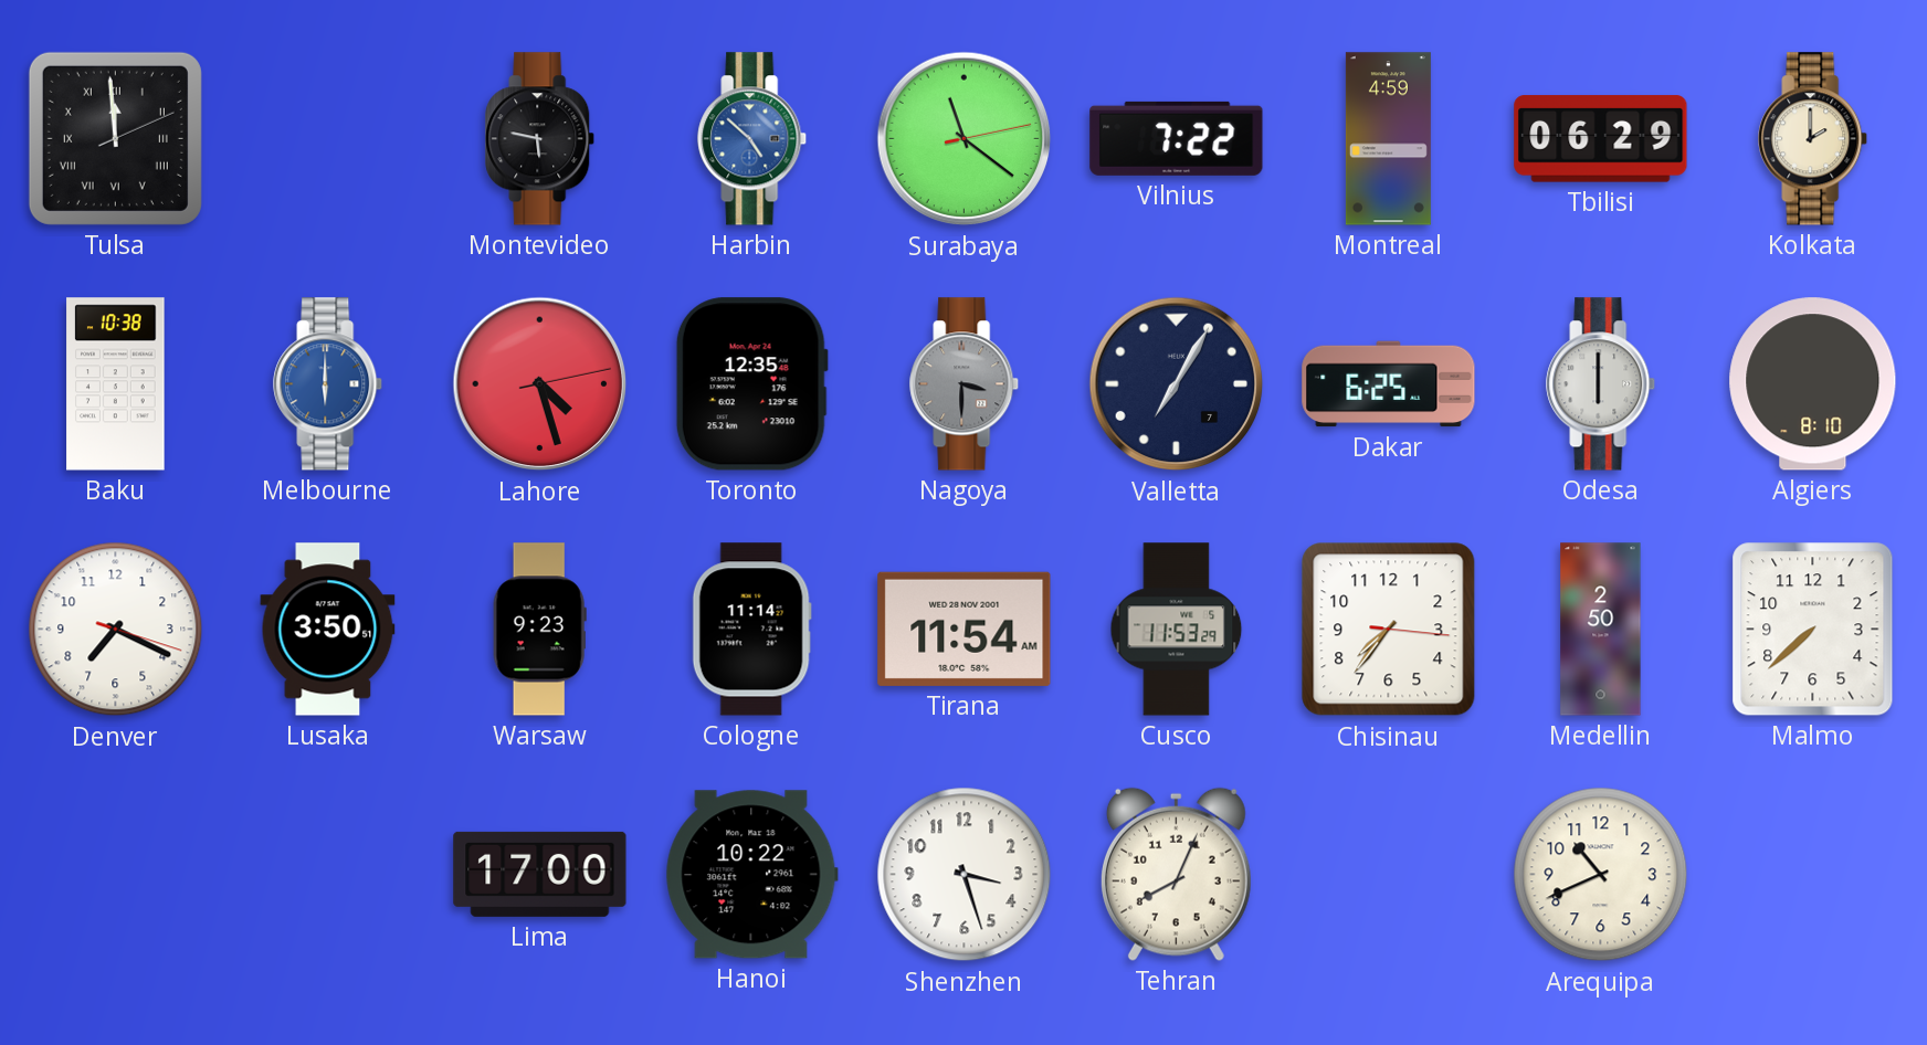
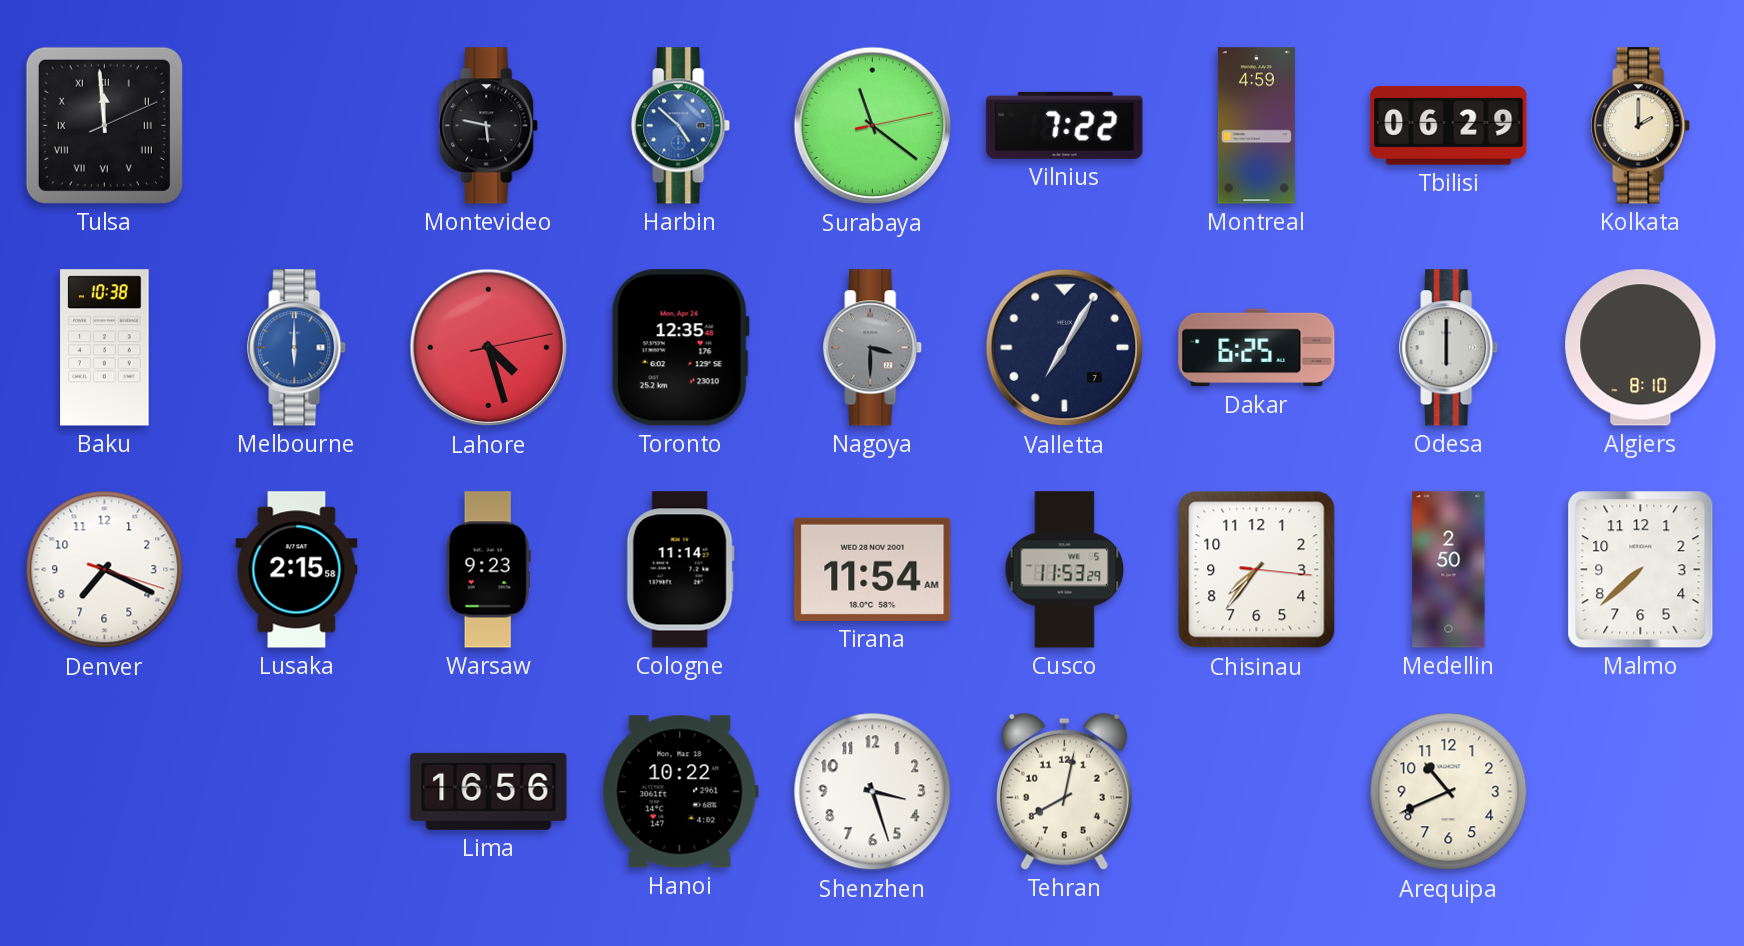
Lusaka: 3:50 -> 2:15 (297, 570)
Lima: 17:00 -> 16:56 (489, 791)
Tehran: 8:04 -> 8:02 (1064, 791)
